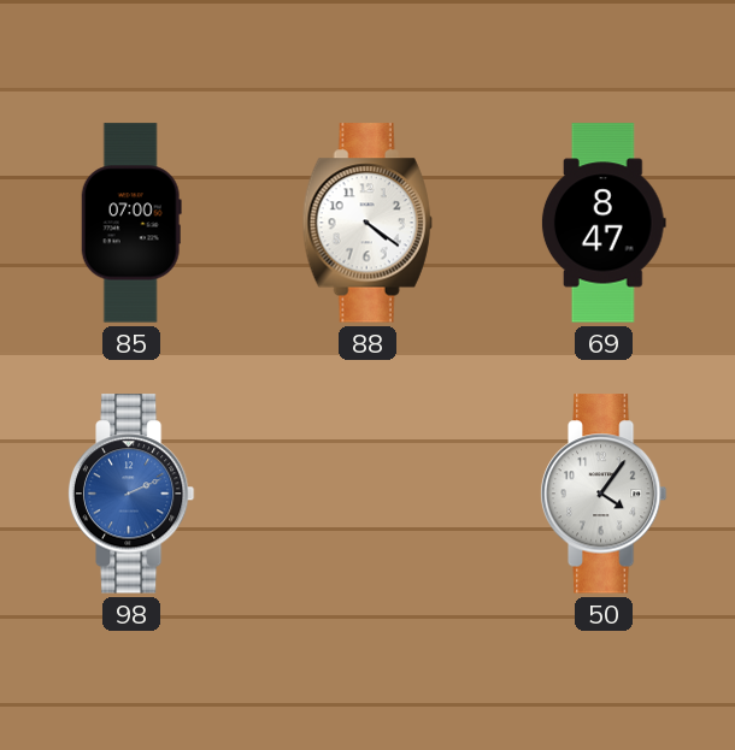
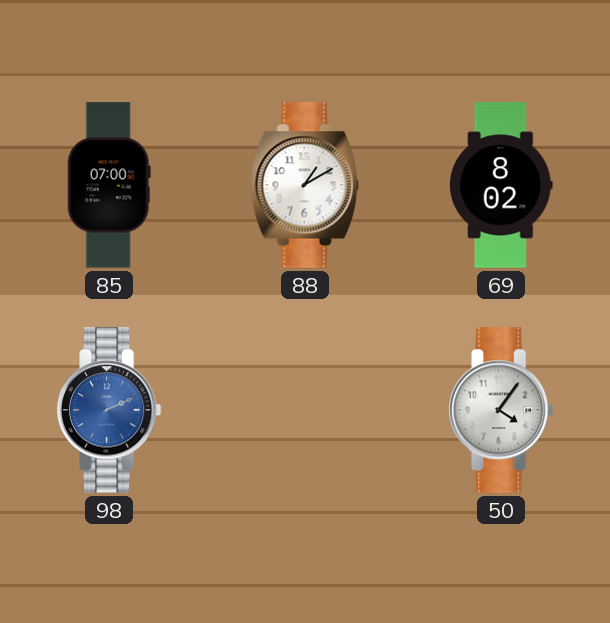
88: 4:21 -> 1:10 (305, 185)
69: 8:47 -> 8:02 (501, 185)
